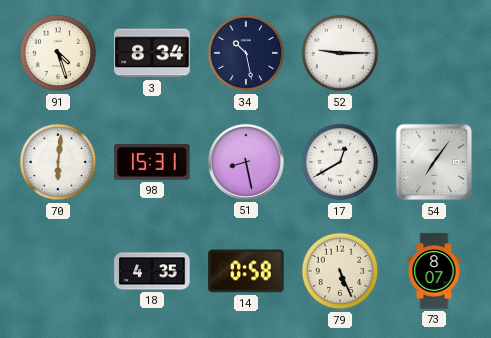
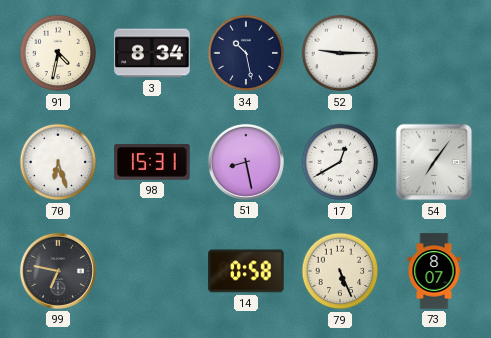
91: 4:27 -> 4:32 (58, 53)
70: 6:01 -> 6:27 (58, 162)
99: none -> 6:47 (58, 271)
18: 4:35 -> none (152, 271)
